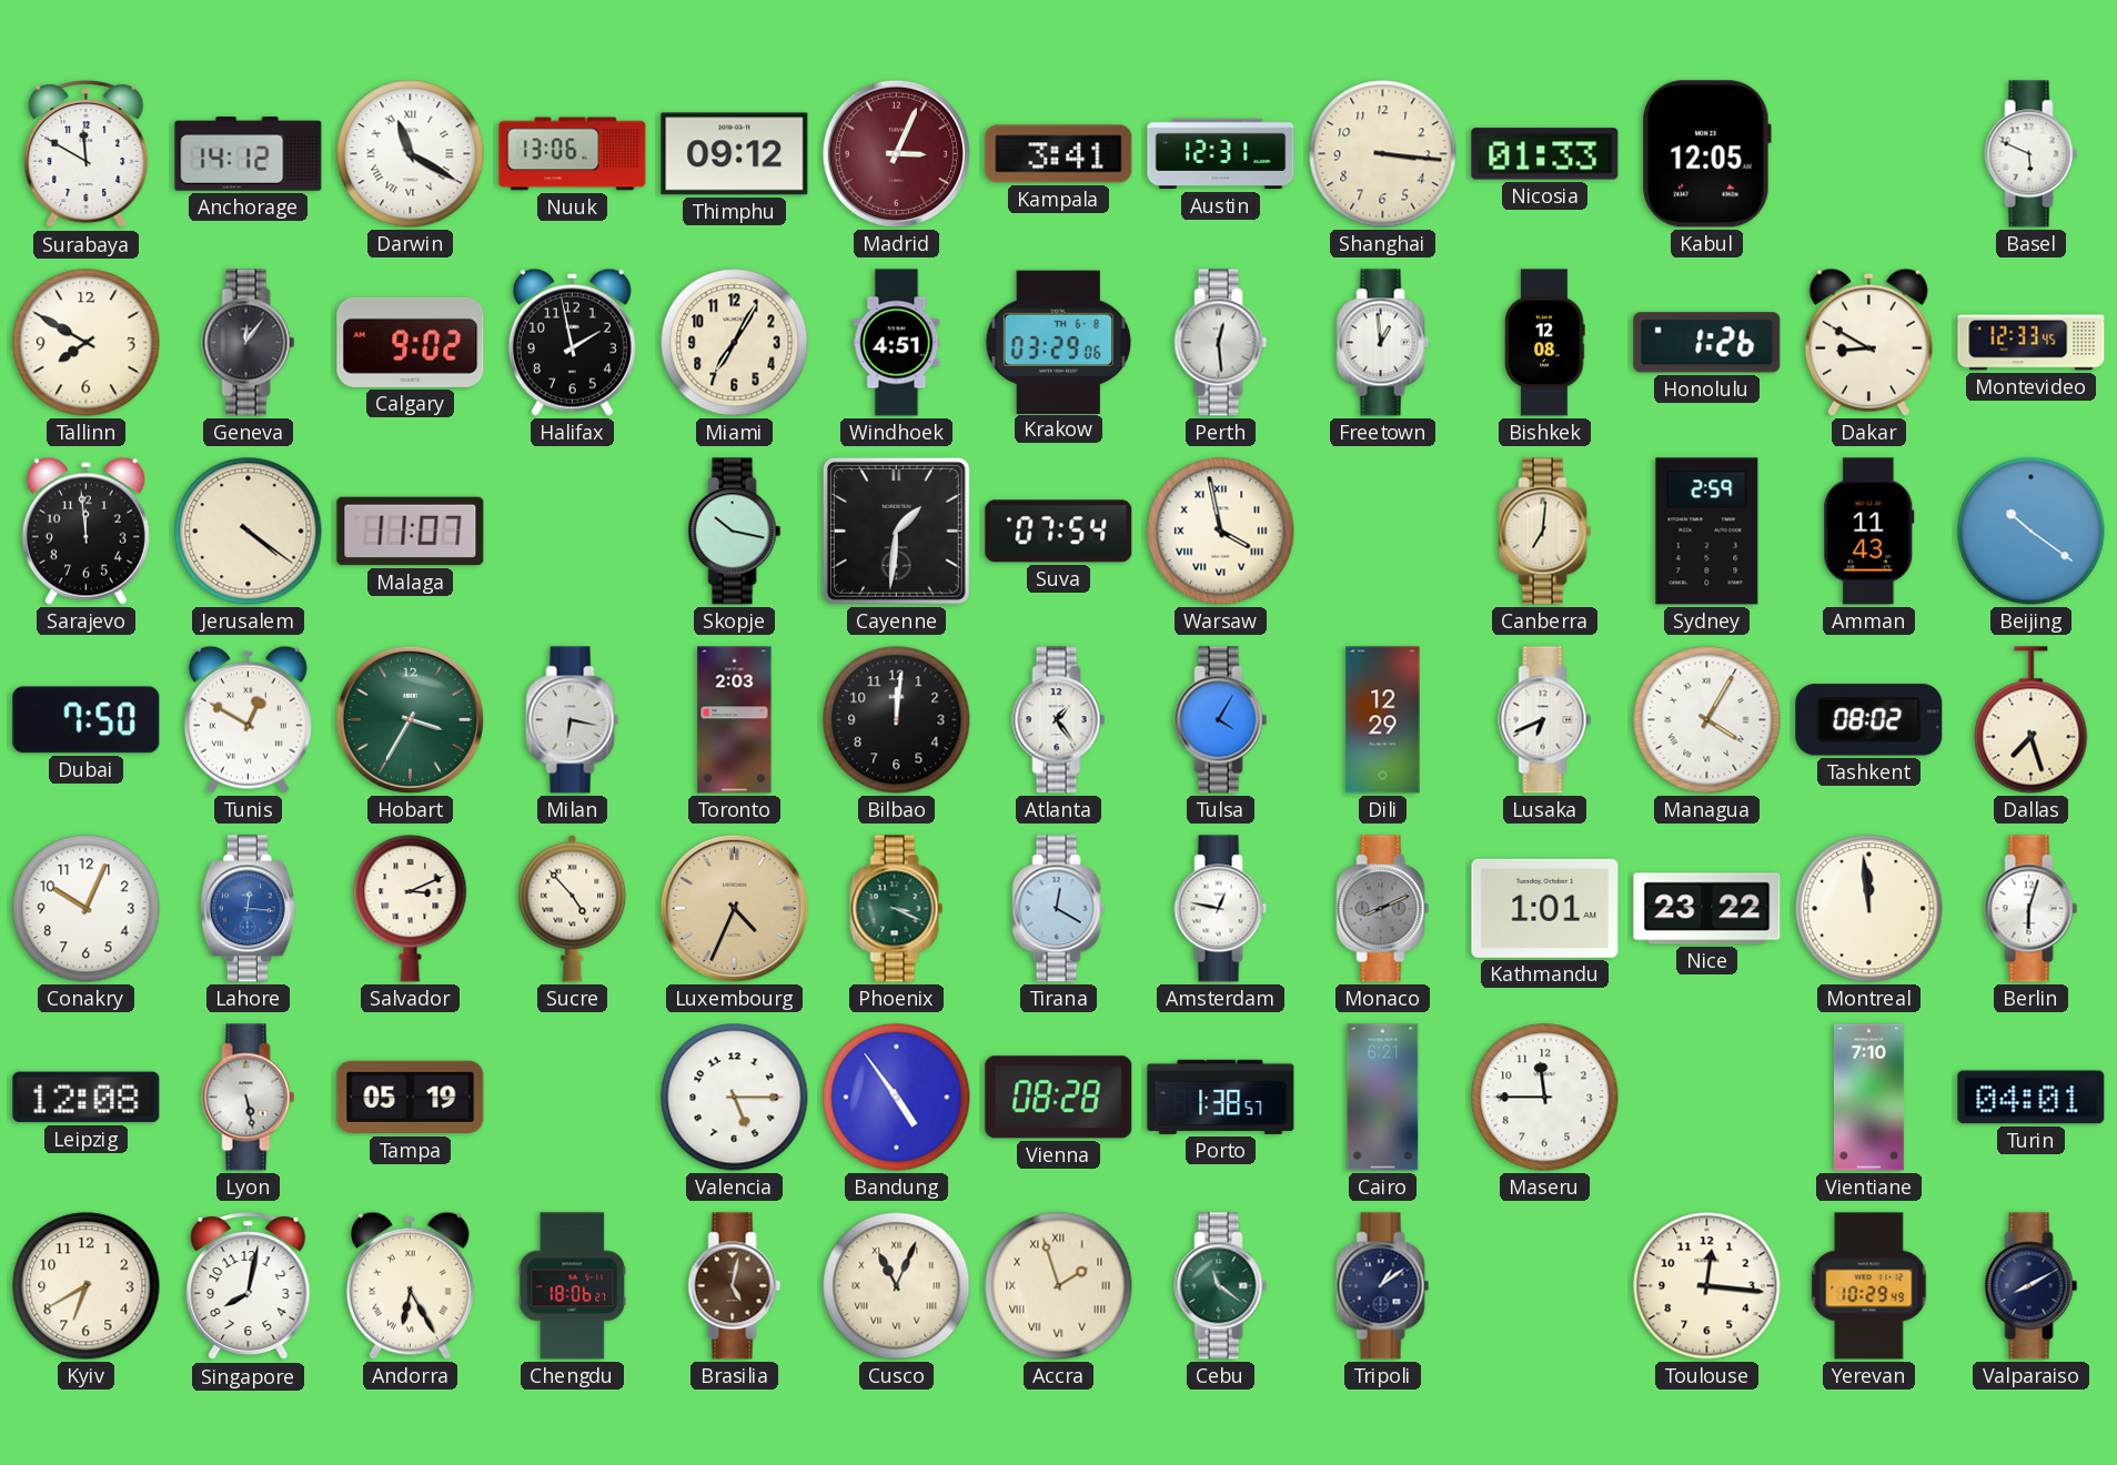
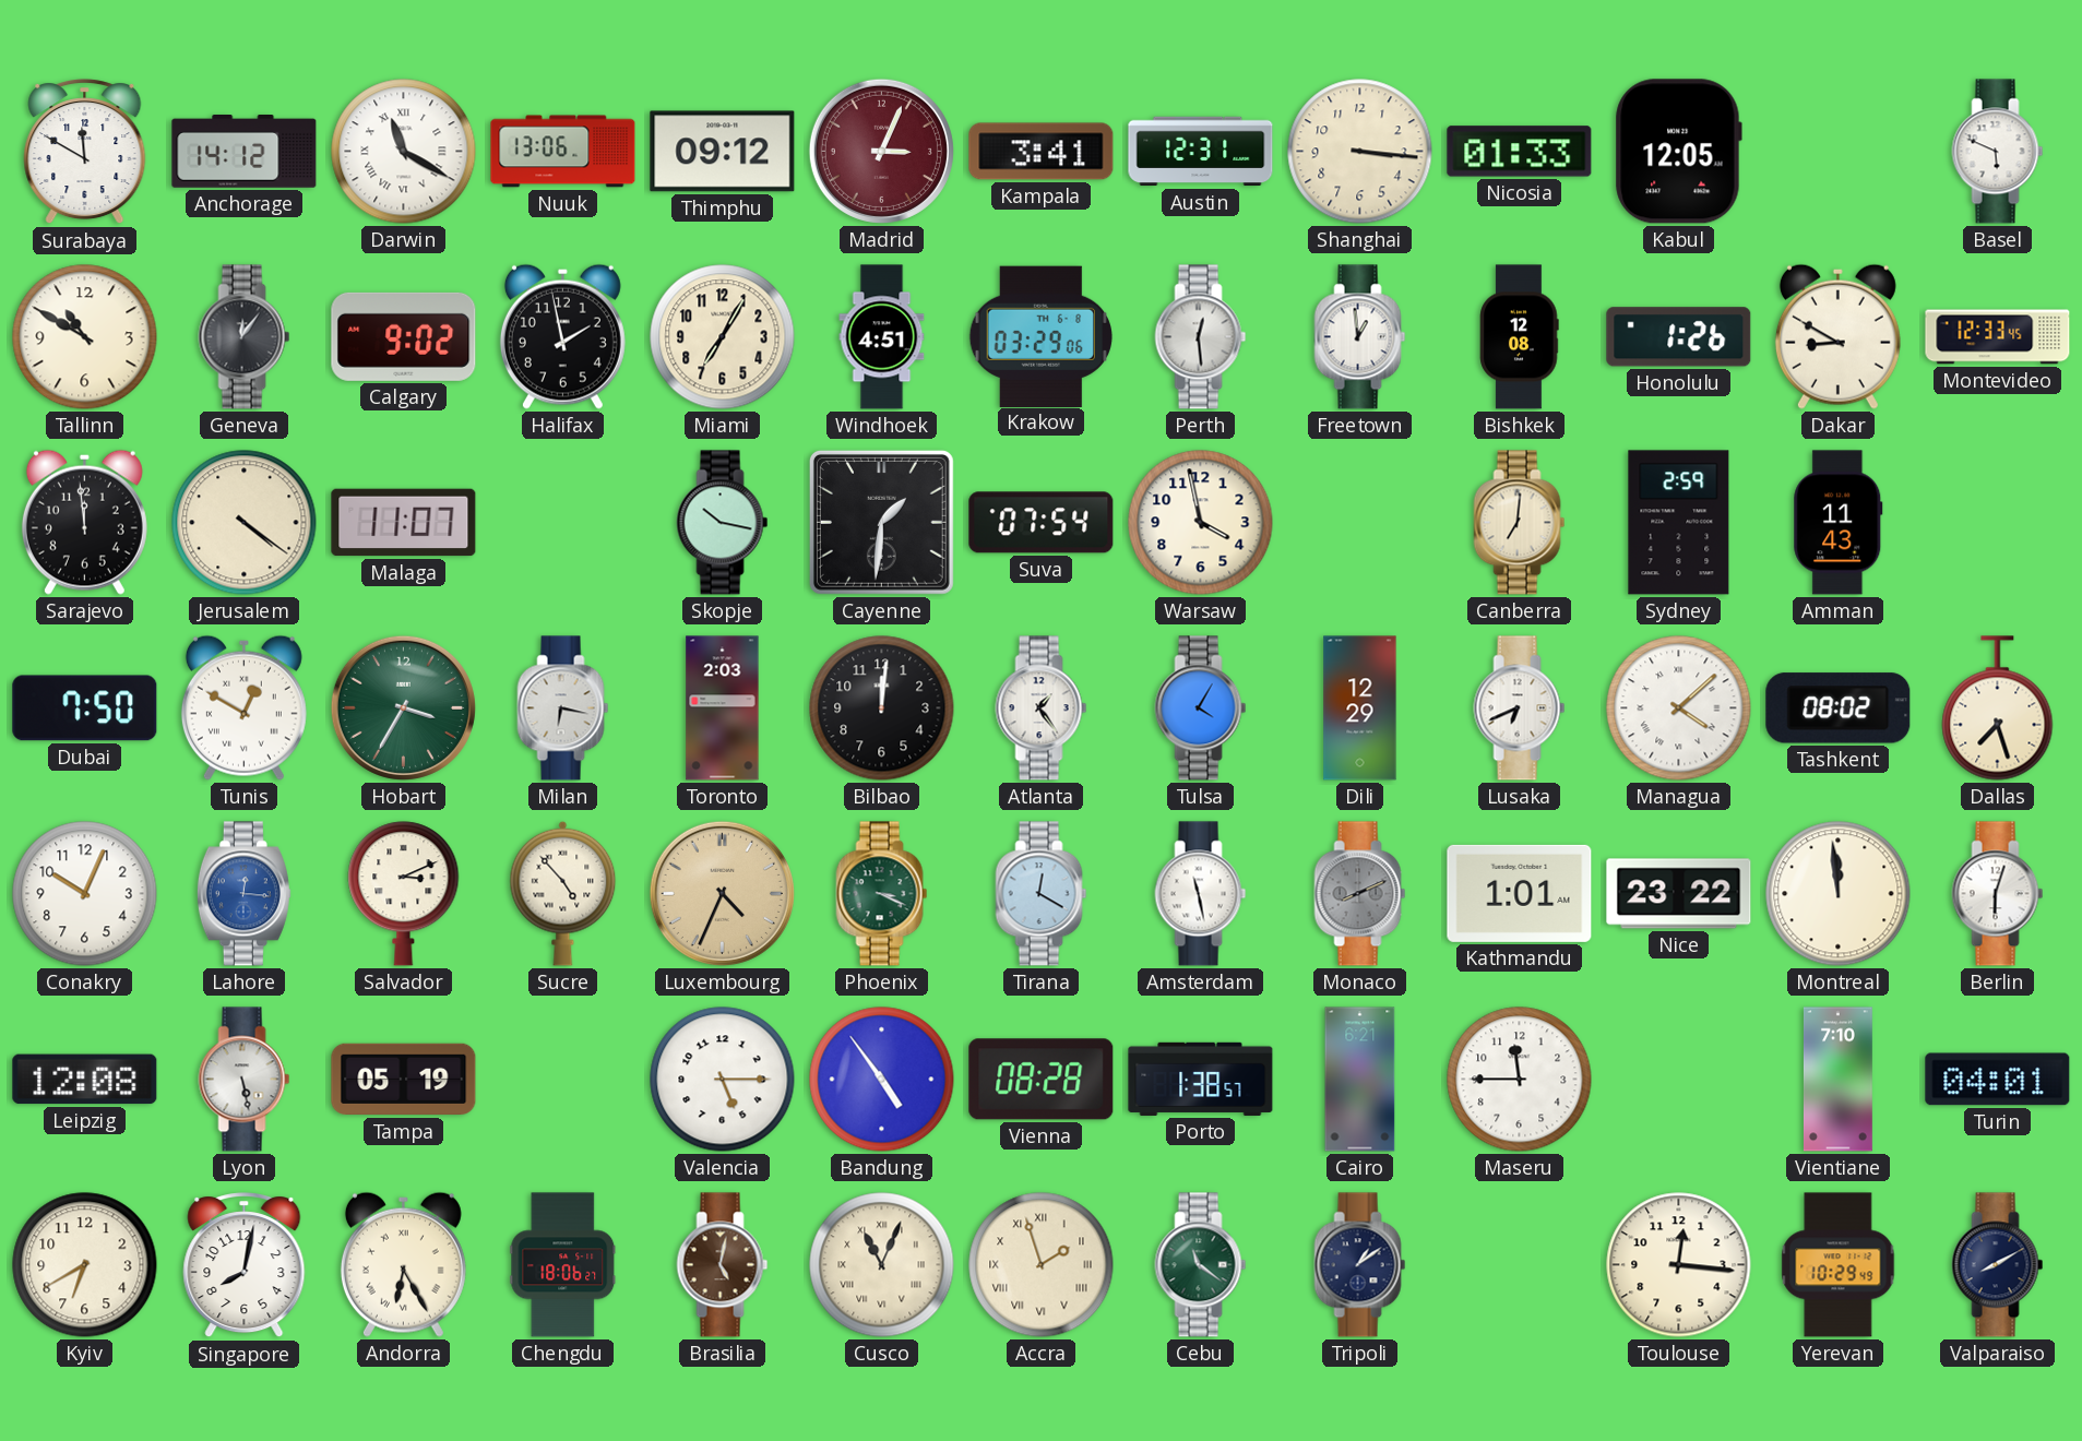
Tallinn: 7:50 -> 10:50 (85, 337)
Warsaw numerals: Roman -> Arabic (1201, 523)
Beijing: 10:21 -> none (2032, 532)
Managua: 4:05 -> 4:08 (1679, 708)
Amsterdam: 12:47 -> 11:28 (1201, 894)
